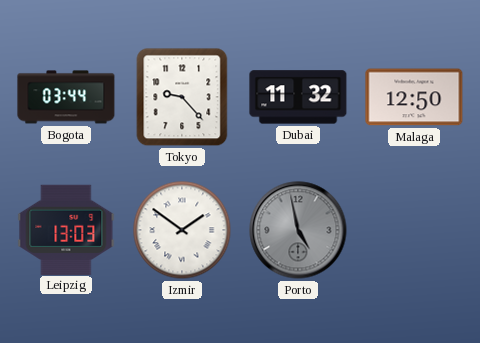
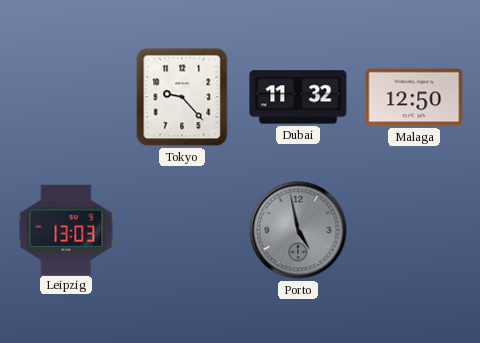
Bogota: 03:44 -> none (66, 97)
Izmir: 1:51 -> none (182, 230)
